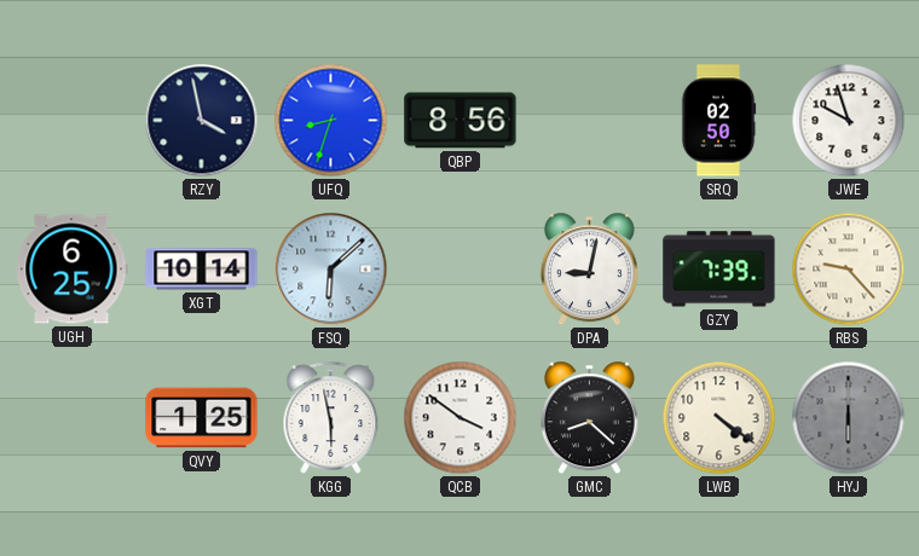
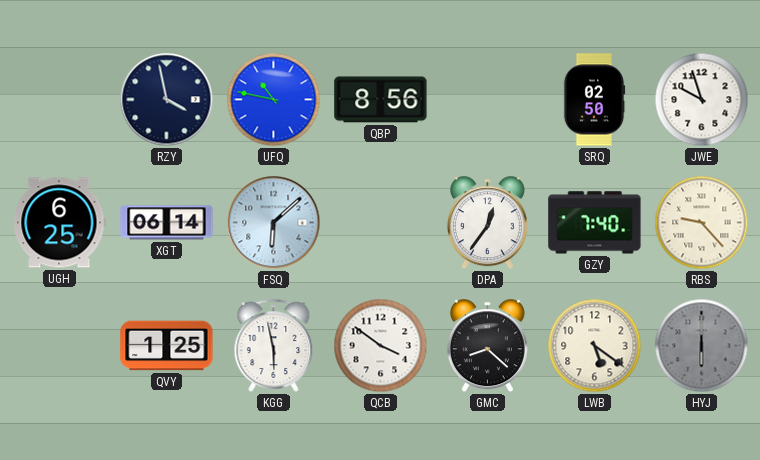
UFQ: 8:33 -> 10:47 (274, 100)
XGT: 10:14 -> 06:14 (167, 223)
DPA: 9:02 -> 12:36 (487, 223)
GZY: 7:39 -> 7:40 (595, 223)
LWB: 4:21 -> 5:21 (595, 346)
